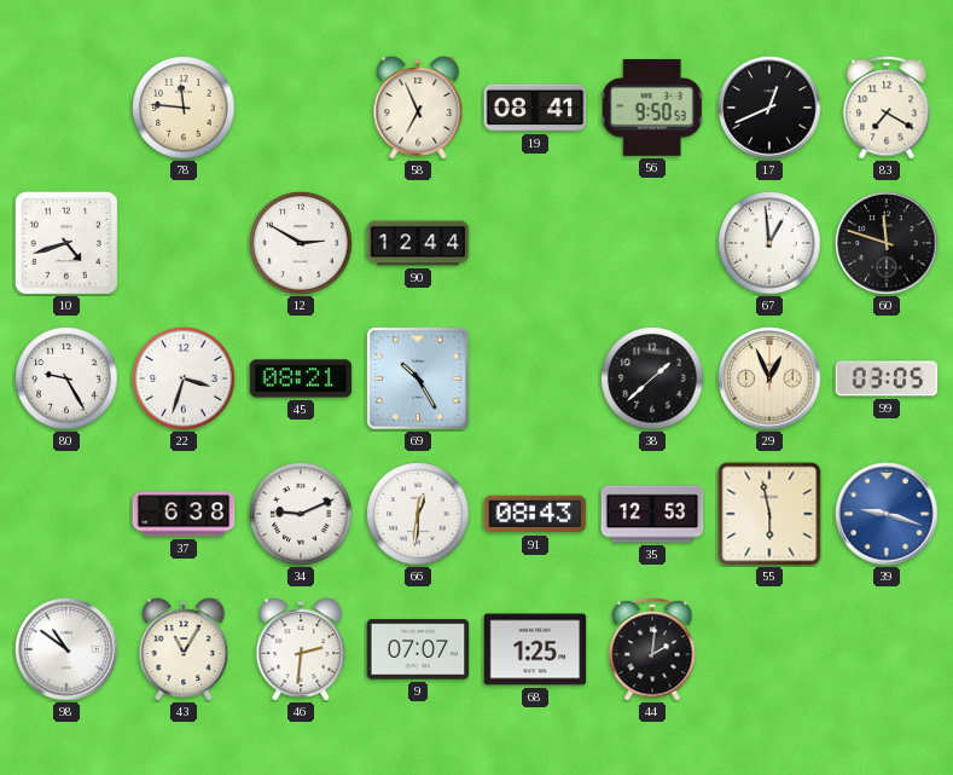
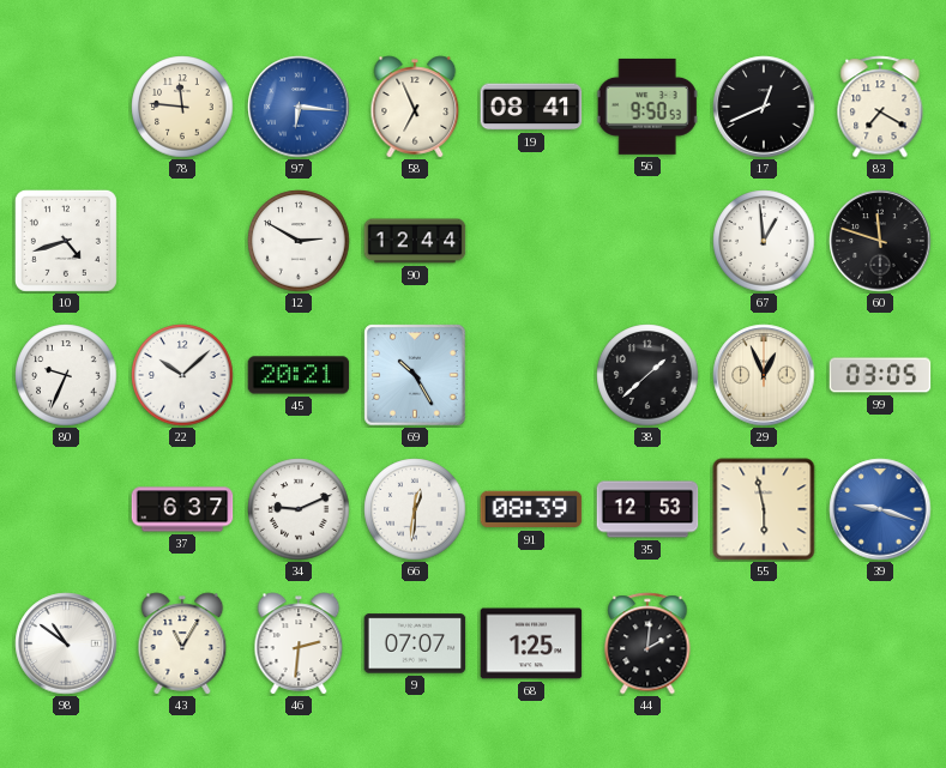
97: none -> 6:16 (299, 107)
80: 9:25 -> 9:34 (66, 375)
22: 3:33 -> 10:08 (182, 375)
45: 08:21 -> 20:21 (299, 375)
37: 6:38 -> 6:37 (182, 509)
91: 08:43 -> 08:39 (531, 509)
